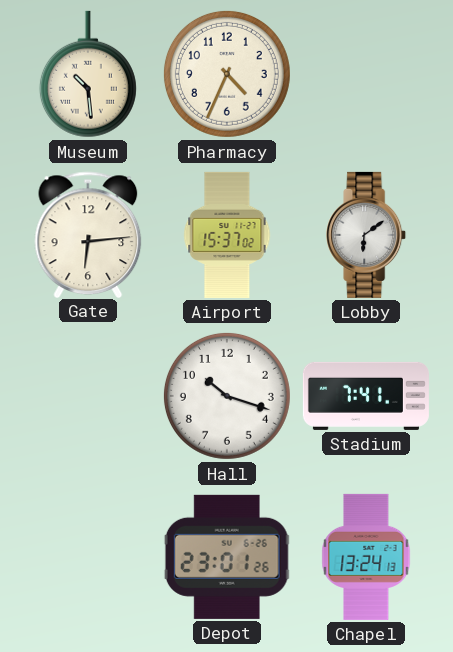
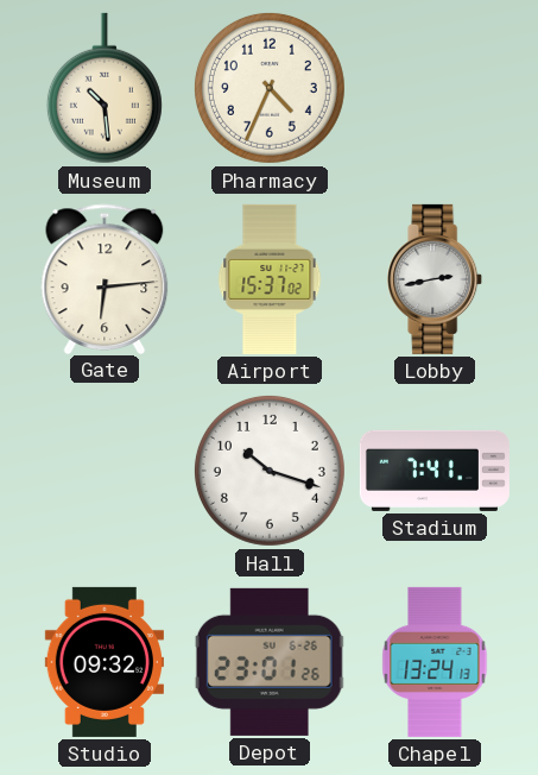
Lobby: 6:09 -> 2:43 (436, 279)
Studio: none -> 09:32 (105, 662)
